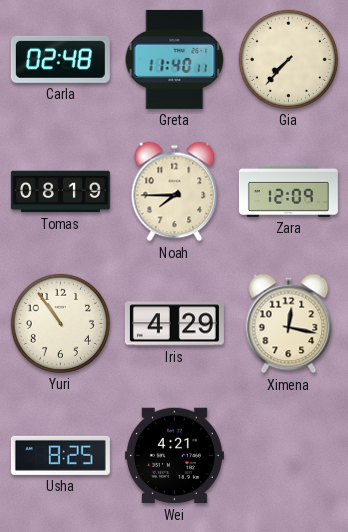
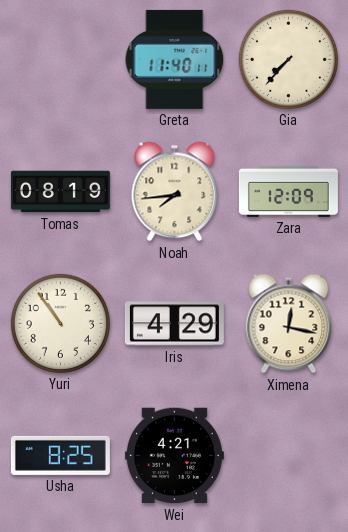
Carla: 02:48 -> none (60, 59)
Noah: 7:45 -> 7:44 (175, 192)
